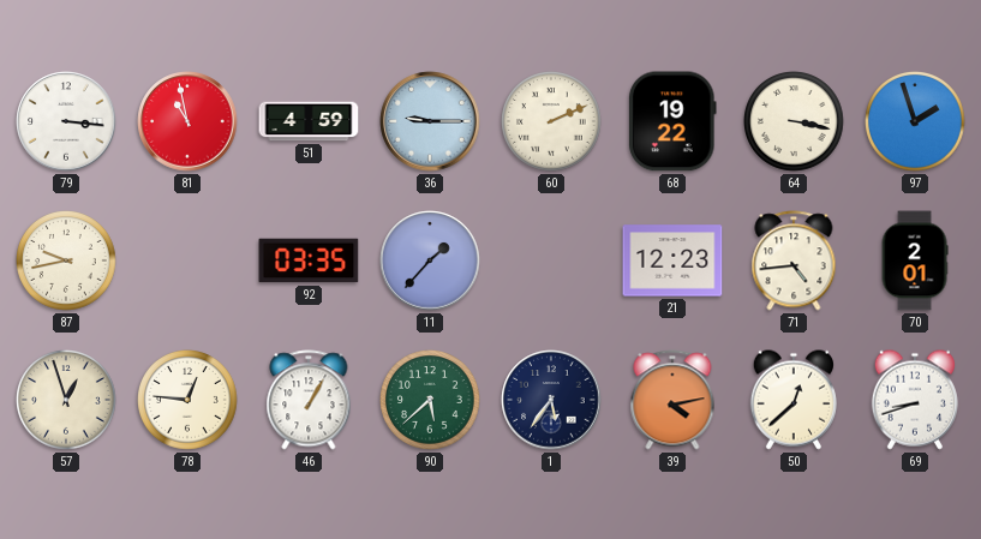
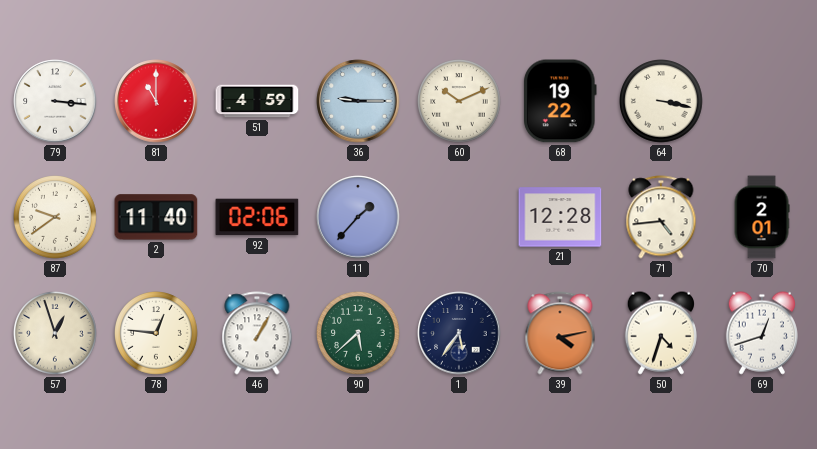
81: 10:58 -> 11:00 (156, 101)
60: 2:11 -> 10:11 (460, 102)
97: 1:57 -> none (916, 122)
87: 9:43 -> 9:39 (56, 218)
2: none -> 11:40 (156, 217)
92: 03:35 -> 02:06 (257, 217)
21: 12:23 -> 12:28 (560, 217)
50: 12:38 -> 4:33 (661, 333)
69: 8:42 -> 12:42 (762, 333)
